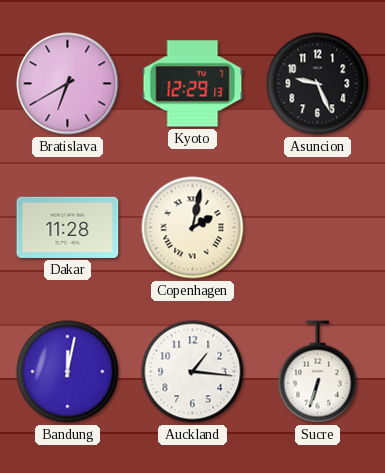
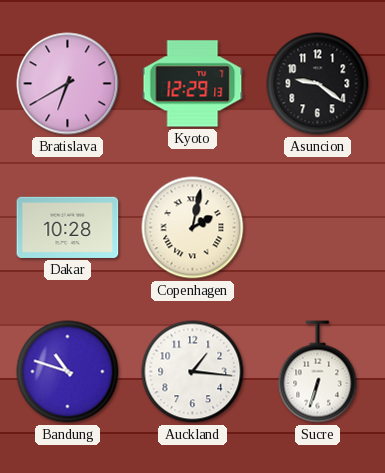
Asuncion: 9:26 -> 9:21 (318, 84)
Dakar: 11:28 -> 10:28 (68, 227)
Bandung: 12:02 -> 10:48 (68, 372)
